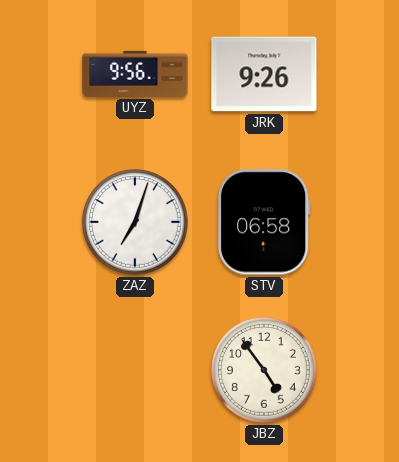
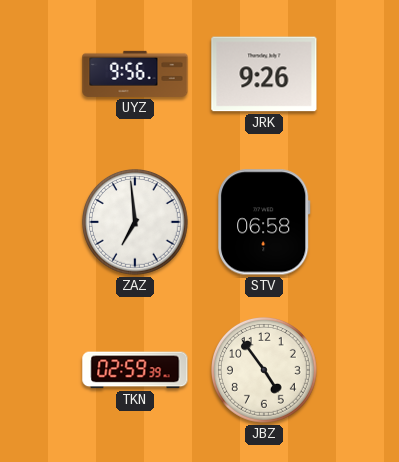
ZAZ: 7:03 -> 6:59 (136, 223)
TKN: none -> 02:59 (135, 370)
